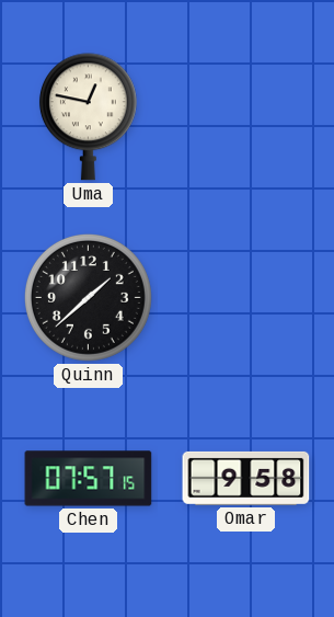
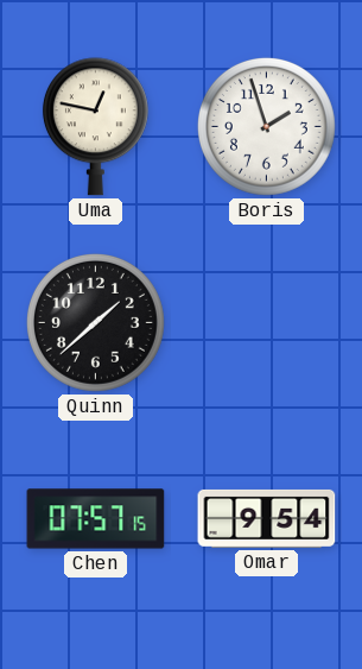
Boris: none -> 1:57 (266, 126)
Omar: 9:58 -> 9:54 (267, 518)
